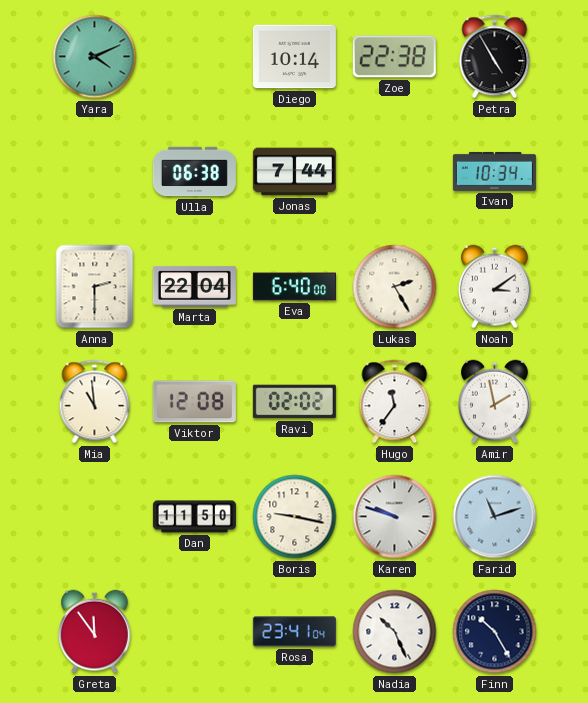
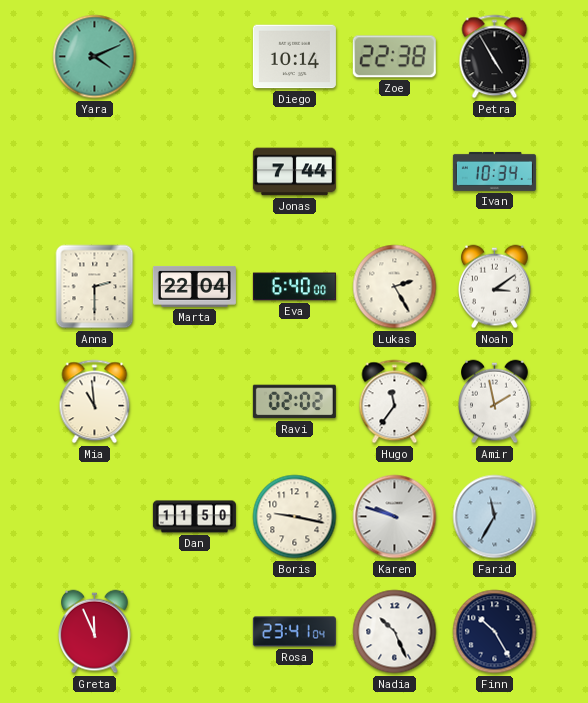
Ulla: 06:38 -> none (194, 172)
Viktor: 12:08 -> none (194, 402)
Farid: 11:12 -> 11:35 (495, 517)
Greta: 11:54 -> 11:56 (95, 632)
